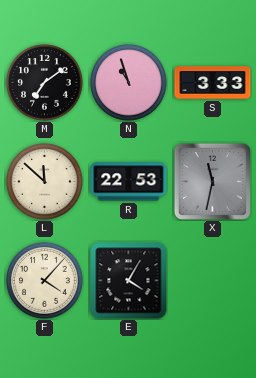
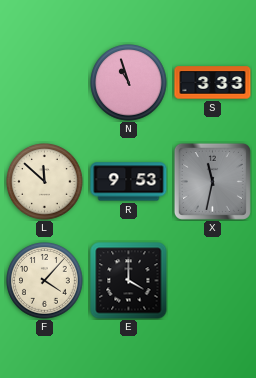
M: 7:09 -> none (45, 83)
R: 22:53 -> 9:53 (129, 182)
E: 4:05 -> 4:00 (129, 281)
